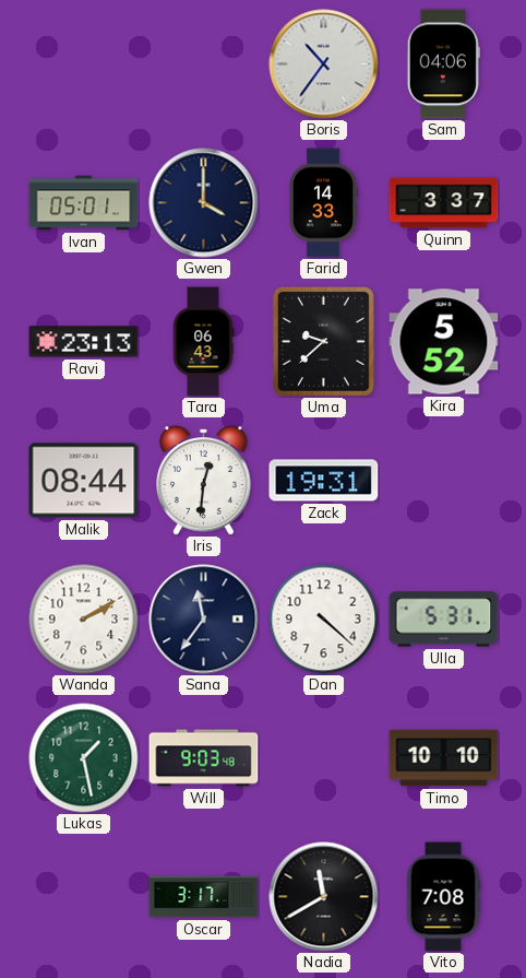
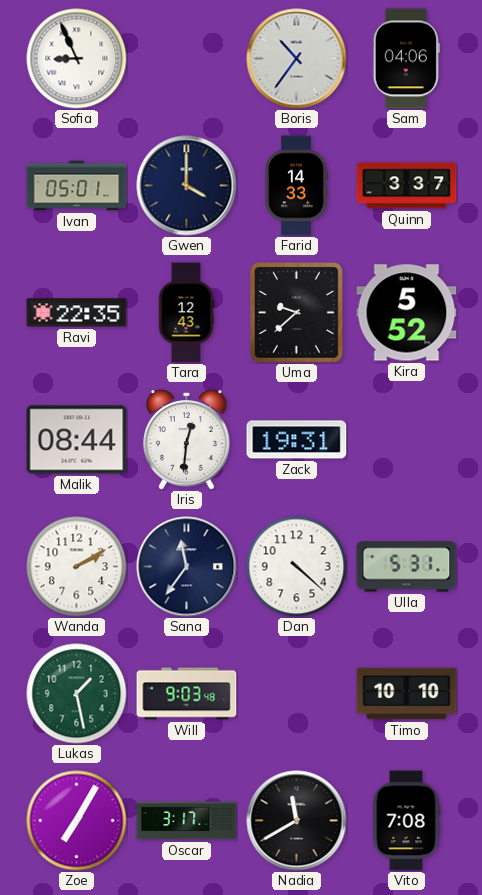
Sofia: none -> 8:56 (77, 59)
Ravi: 23:13 -> 22:35 (77, 313)
Tara: 06:43 -> 12:43 (186, 313)
Zoe: none -> 7:05 (77, 821)
